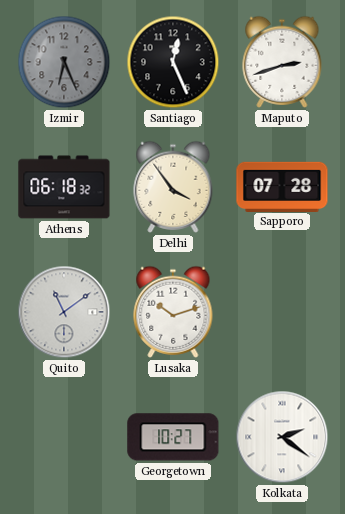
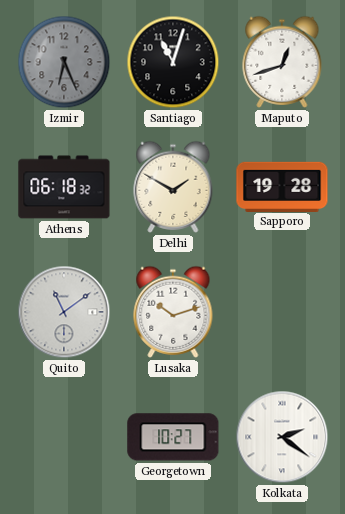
Santiago: 12:26 -> 11:03 (173, 62)
Maputo: 2:42 -> 12:42 (282, 62)
Delhi: 3:54 -> 1:50 (173, 187)
Sapporo: 07:28 -> 19:28 (282, 186)
